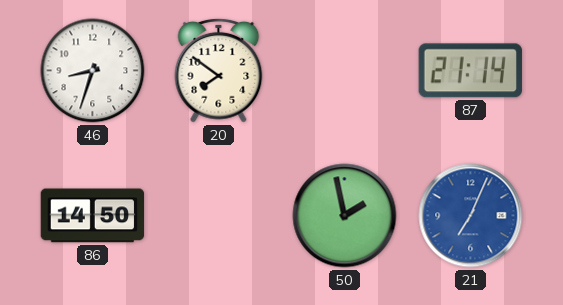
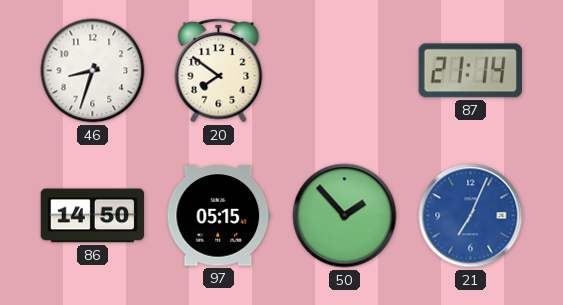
97: none -> 05:15 (219, 216)
50: 1:58 -> 1:53 (345, 216)
